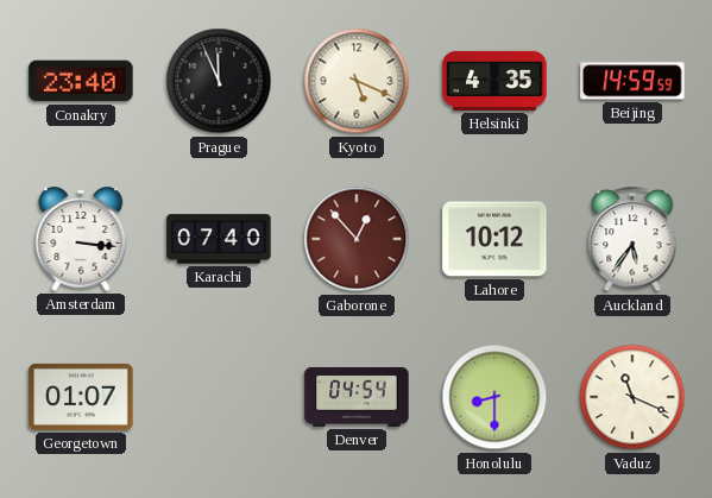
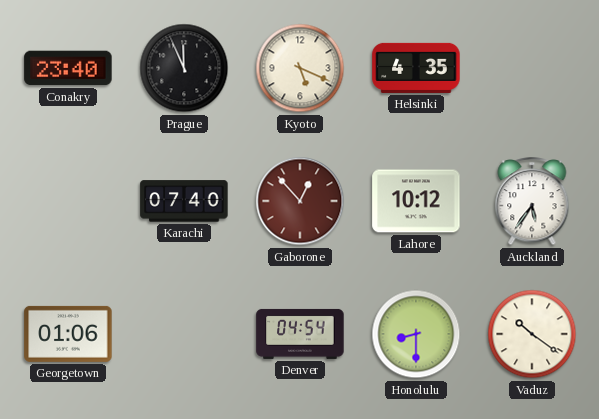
Beijing: 14:59 -> none (632, 81)
Amsterdam: 3:16 -> none (81, 239)
Georgetown: 01:07 -> 01:06 (68, 334)
Vaduz: 11:19 -> 10:21 (532, 334)
